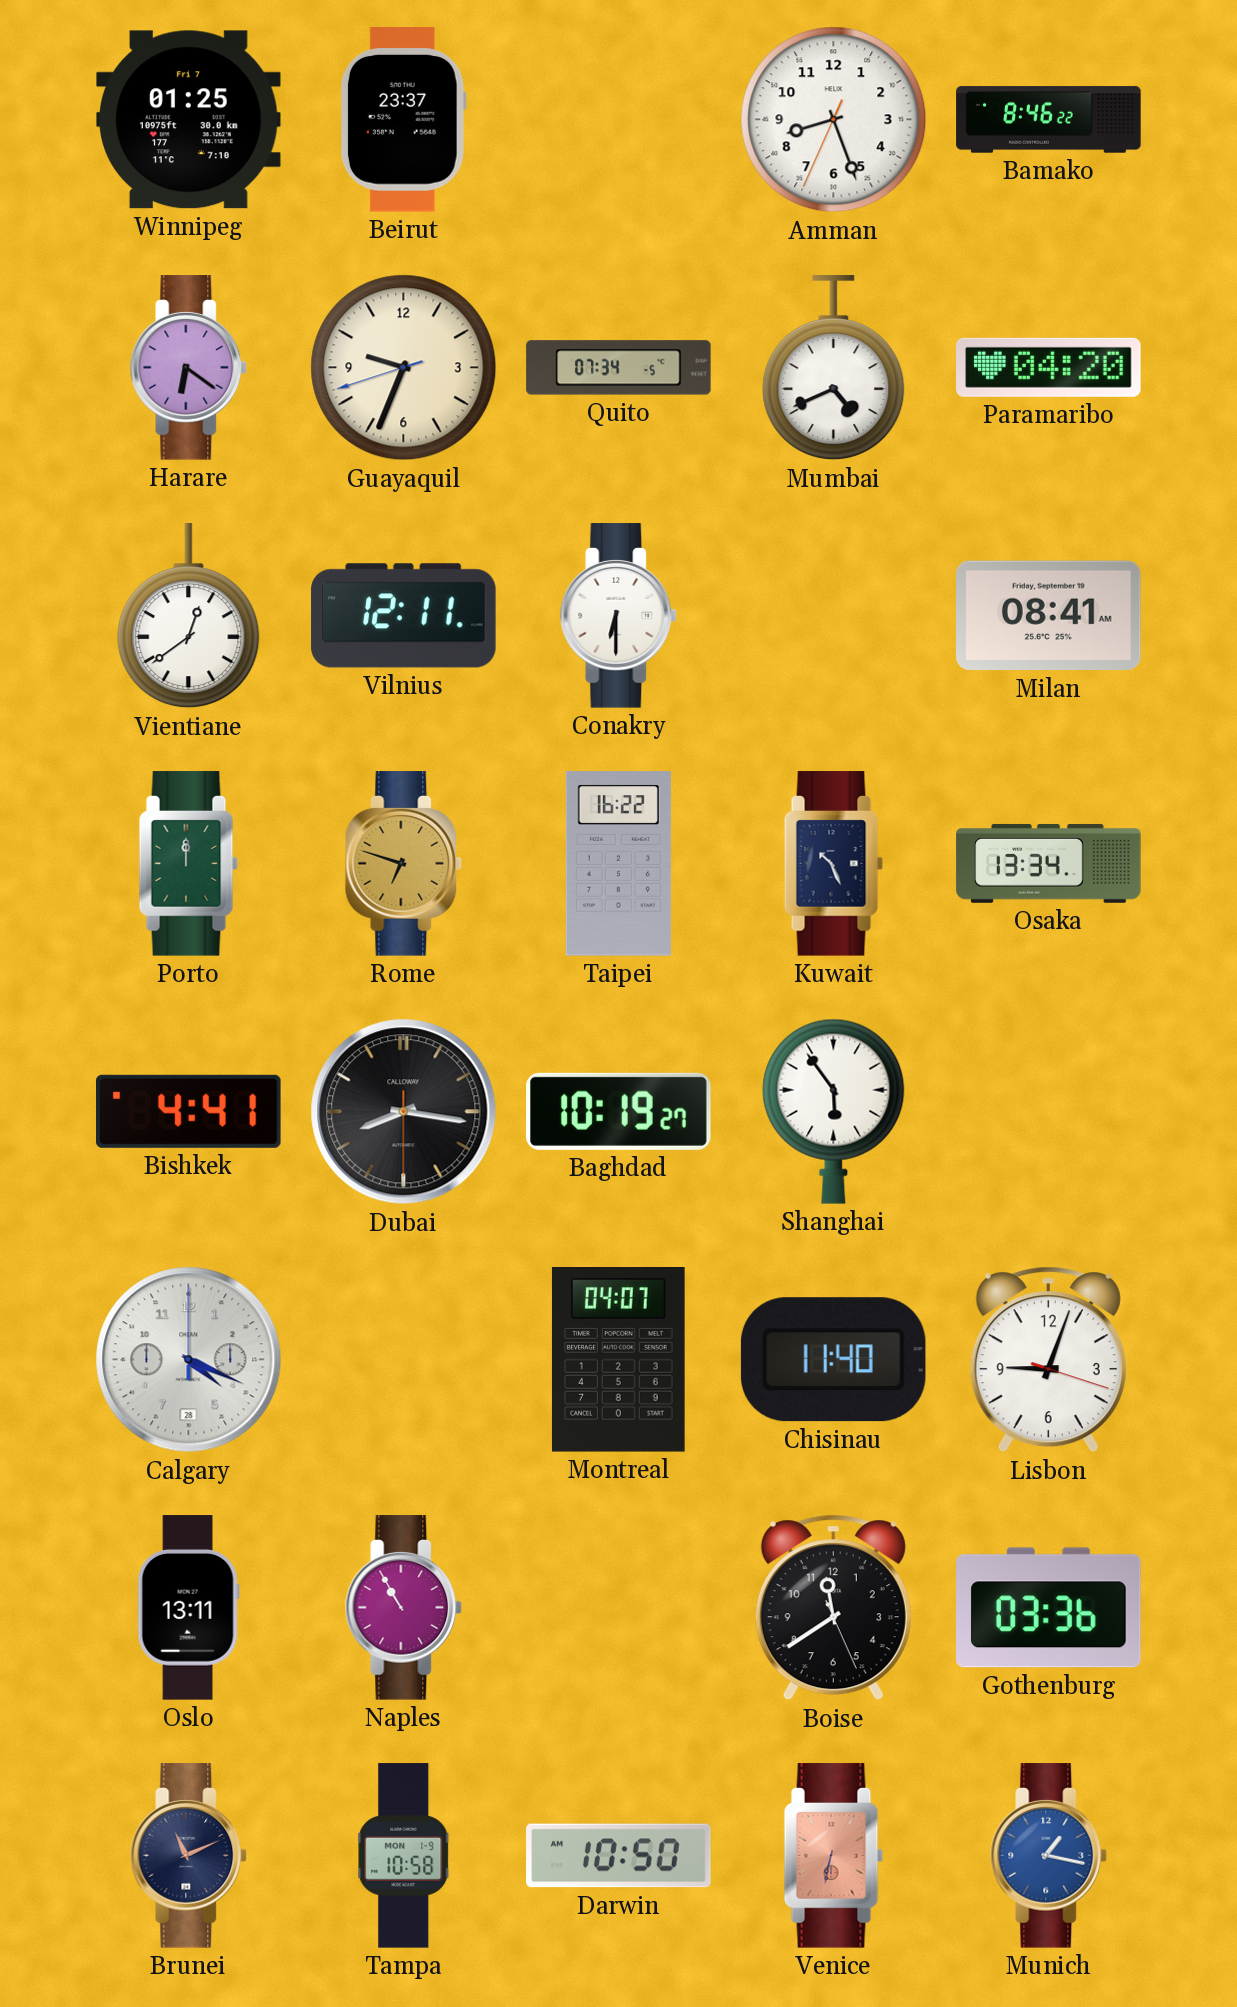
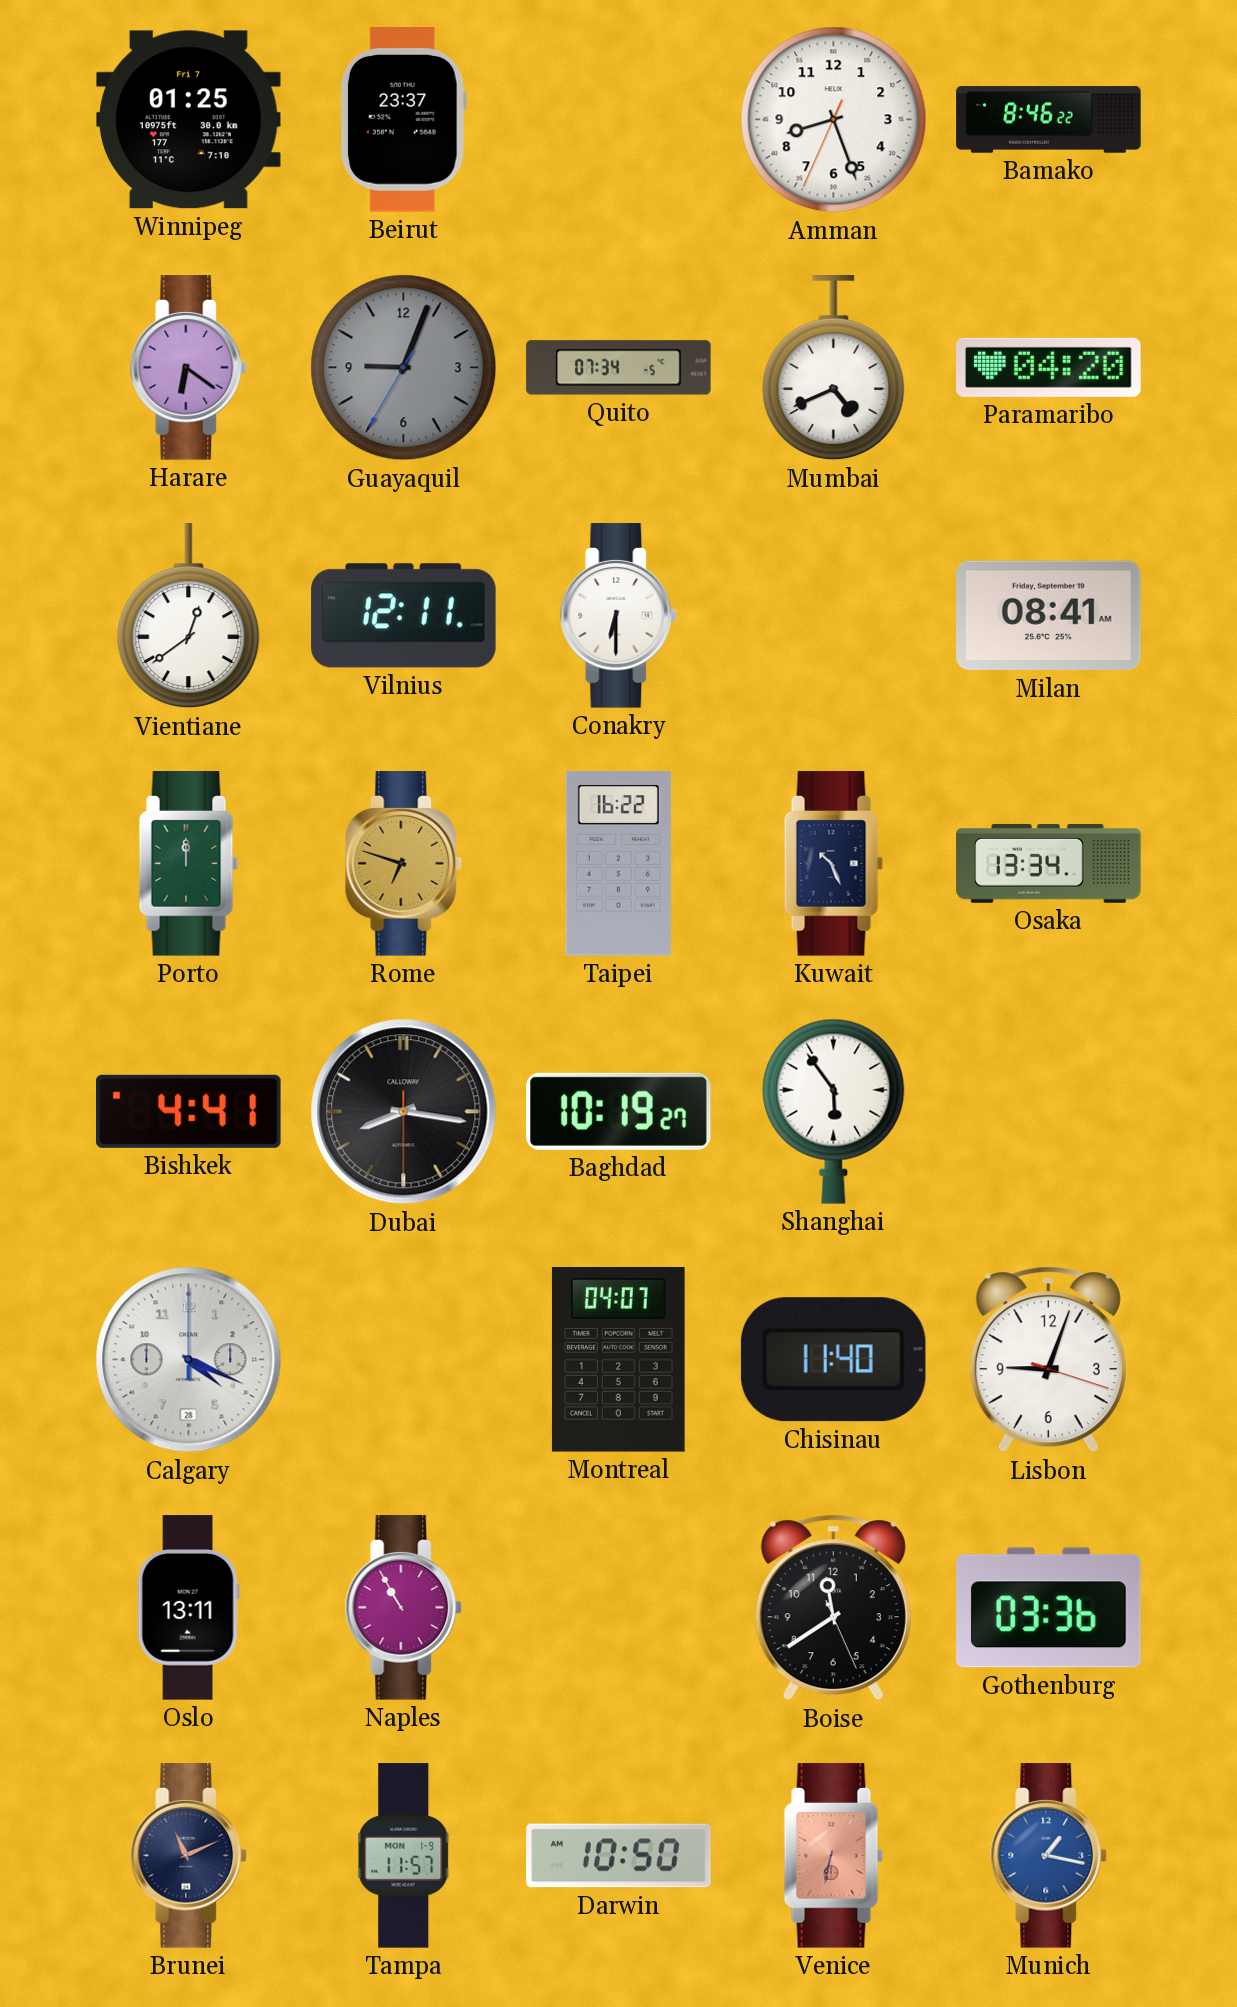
Guayaquil: 9:33 -> 9:03 (404, 368)
Guayaquil dial: cream -> grey (404, 368)
Tampa: 10:58 -> 11:57 (404, 1856)
